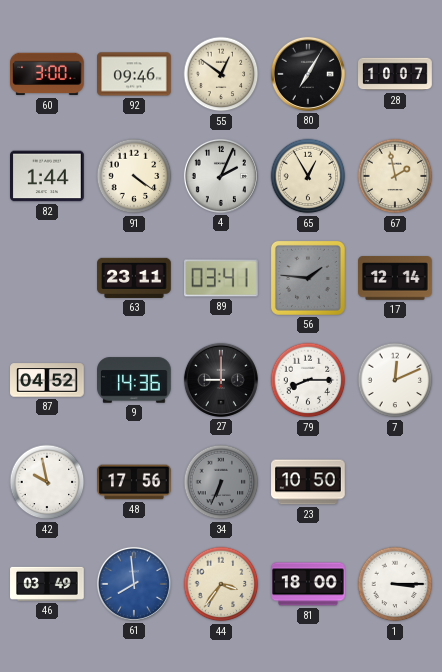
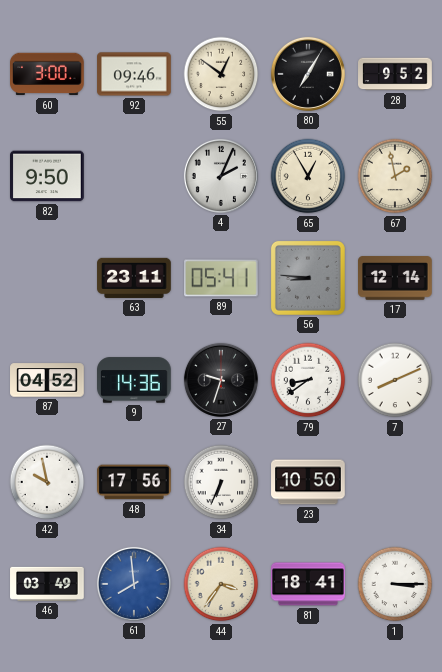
28: 10:07 -> 9:52 (395, 74)
82: 1:44 -> 9:50 (48, 176)
91: 4:21 -> none (134, 176)
89: 03:41 -> 05:41 (222, 278)
56: 1:46 -> 8:46 (308, 278)
27: 9:00 -> 9:33 (221, 380)
79: 8:15 -> 8:39 (308, 380)
7: 12:11 -> 8:11 (395, 380)
34 dial: grey -> white (221, 482)
81: 18:00 -> 18:41 (308, 584)
